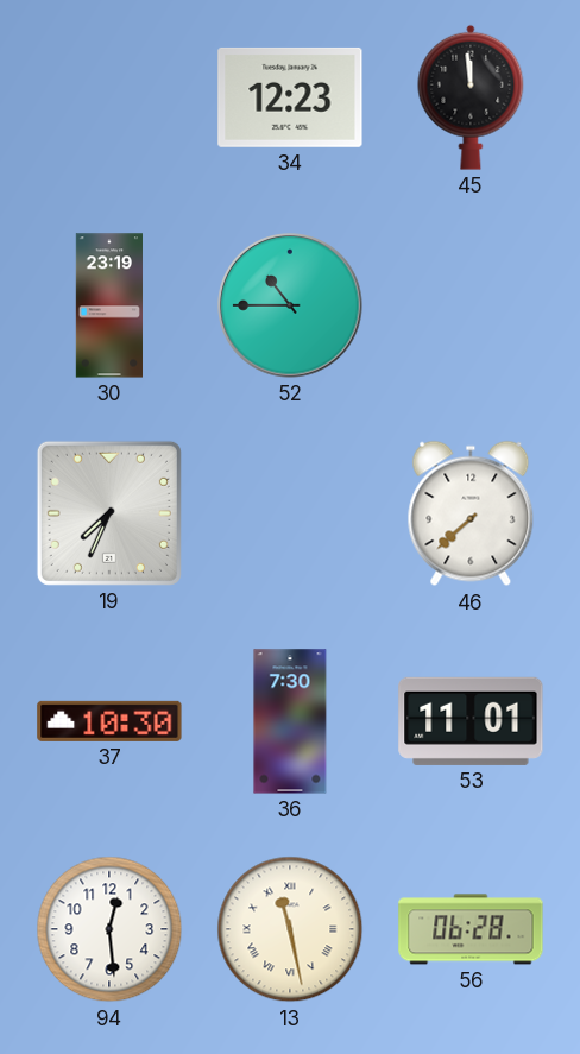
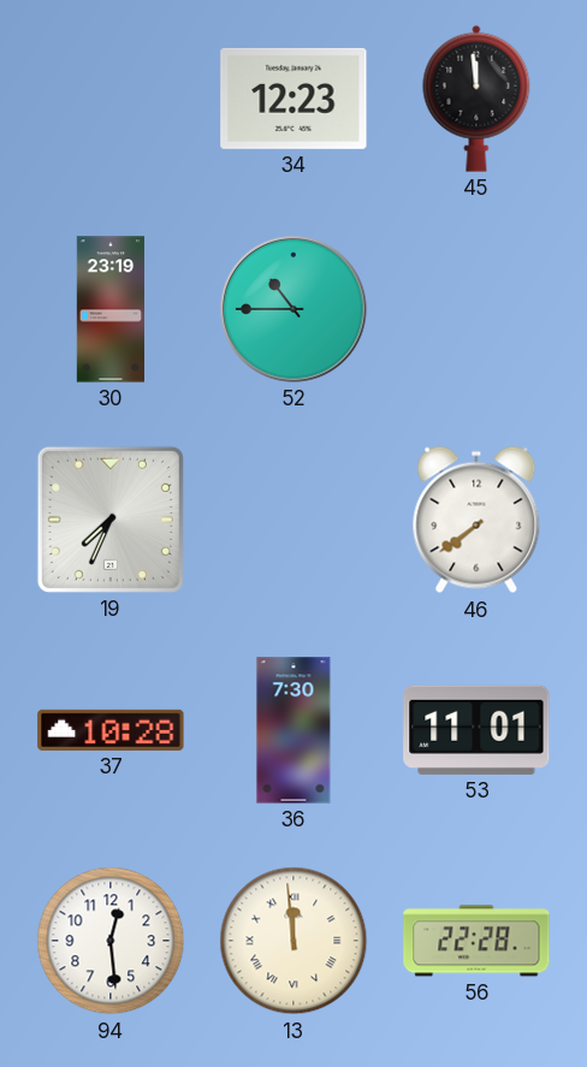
46: 7:38 -> 7:39 (476, 520)
37: 10:30 -> 10:28 (111, 730)
13: 11:28 -> 11:59 (293, 941)
56: 06:28 -> 22:28 (476, 941)
